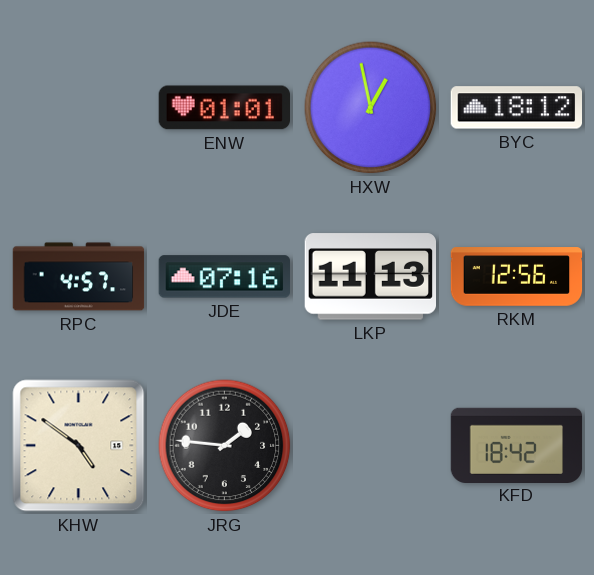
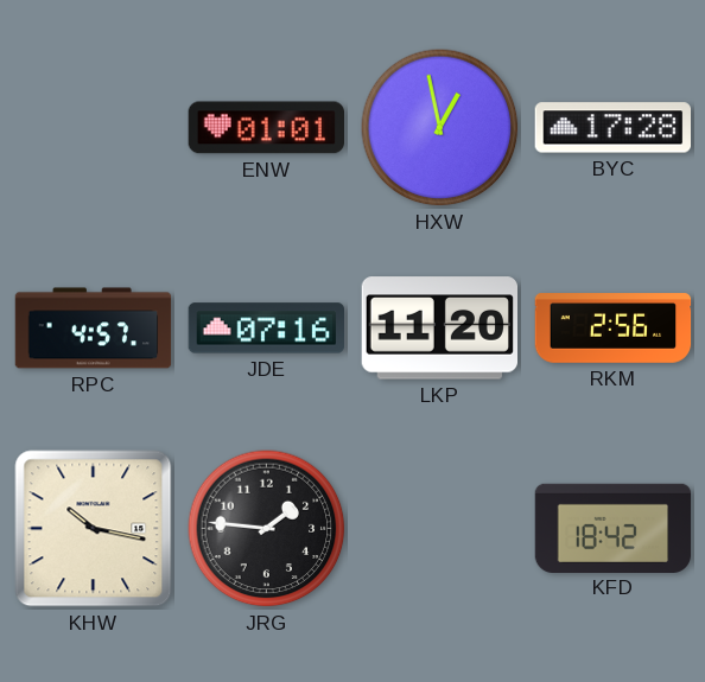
BYC: 18:12 -> 17:28 (612, 128)
LKP: 11:13 -> 11:20 (439, 329)
RKM: 12:56 -> 2:56 (614, 329)
KHW: 4:51 -> 10:17 (94, 529)
